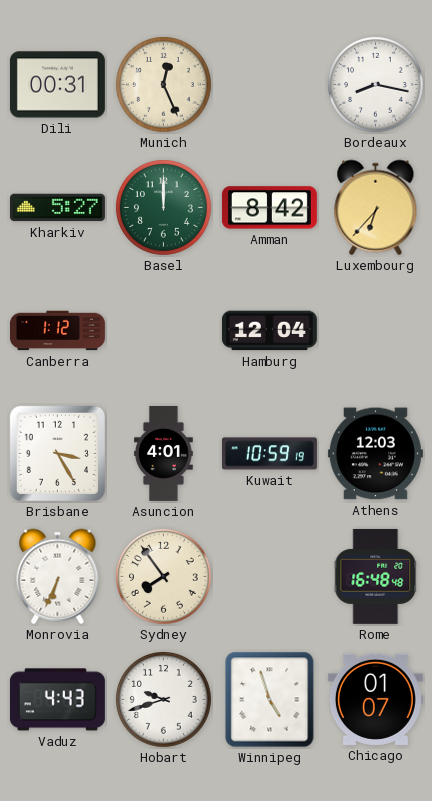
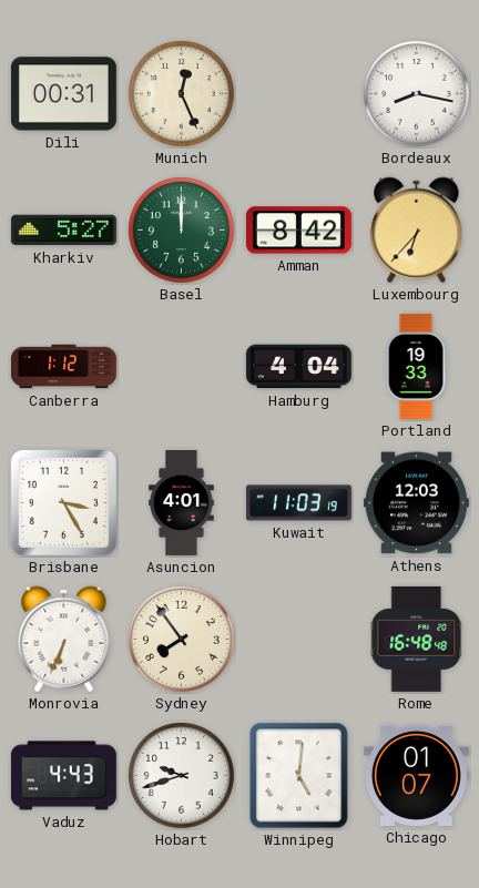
Hamburg: 12:04 -> 4:04 (298, 367)
Portland: none -> 19:33 (416, 366)
Kuwait: 10:59 -> 11:03 (298, 503)
Winnipeg: 4:57 -> 5:01 (299, 776)
